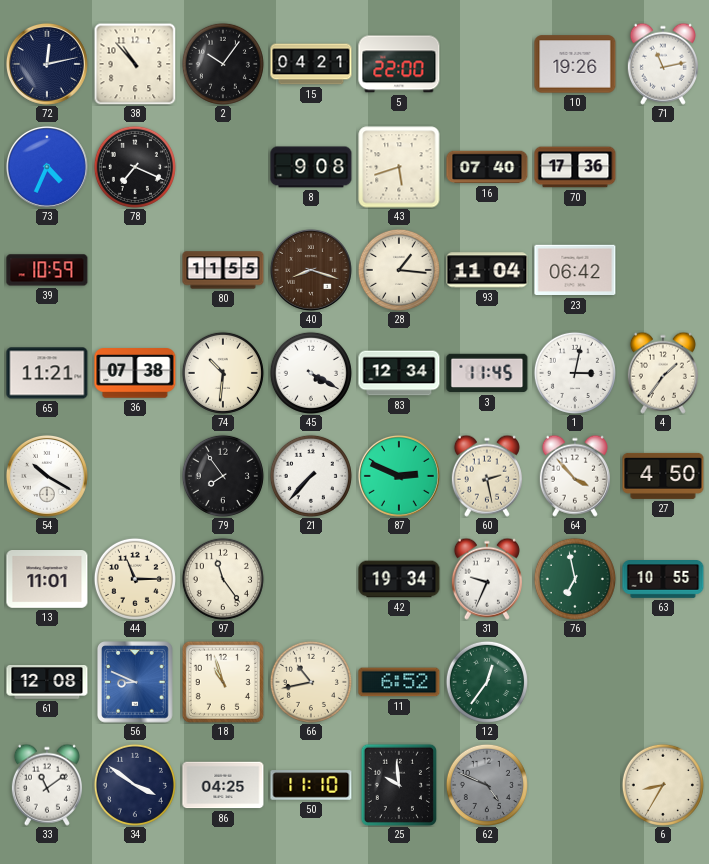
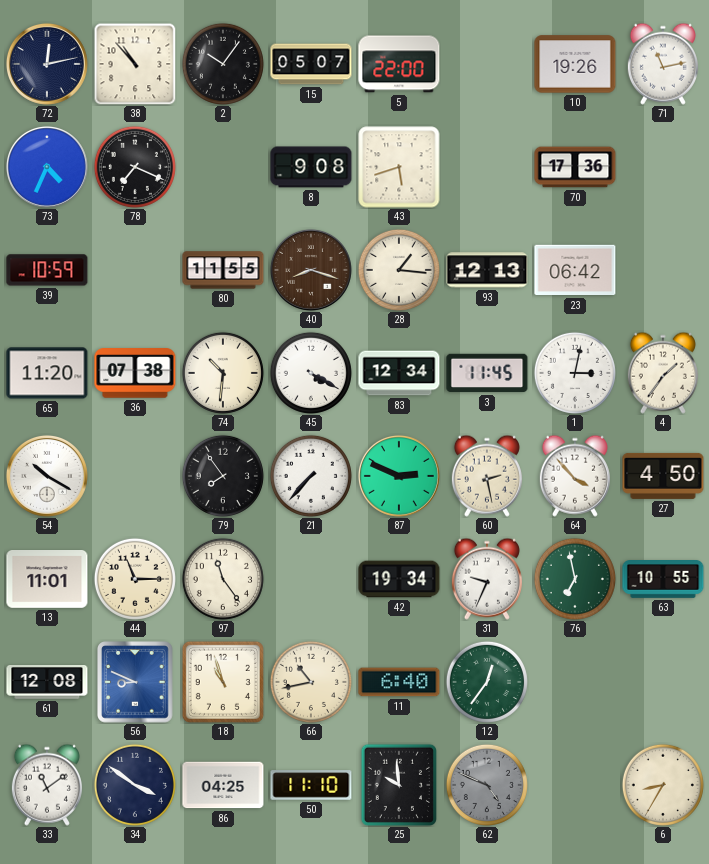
15: 04:21 -> 05:07 (311, 64)
16: 07:40 -> none (487, 167)
93: 11:04 -> 12:13 (487, 270)
65: 11:21 -> 11:20 (47, 373)
11: 6:52 -> 6:40 (399, 682)
